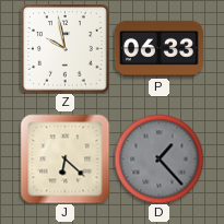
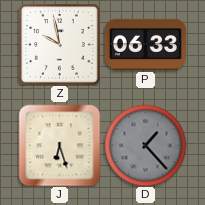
J: 6:22 -> 6:27 (59, 145)
